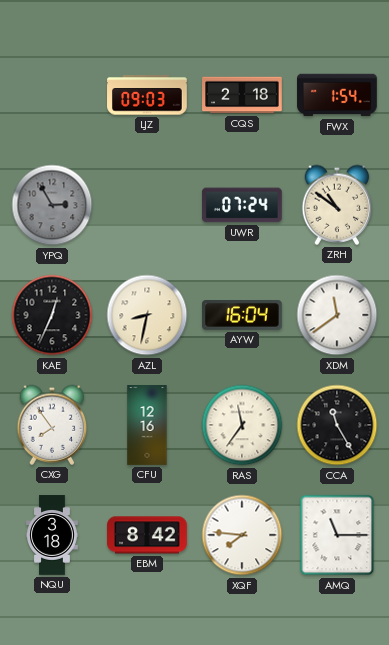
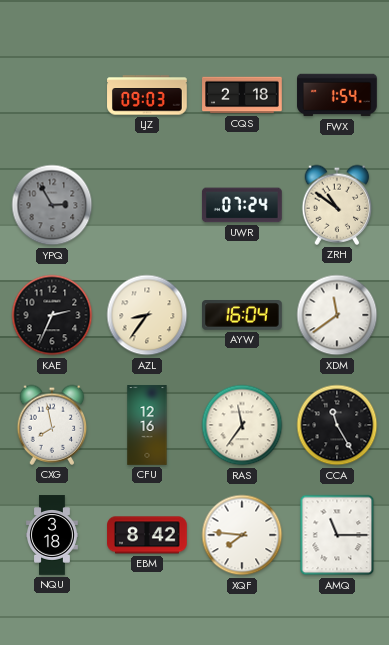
KAE: 12:34 -> 2:34 (52, 315)
AZL: 8:32 -> 8:36 (147, 315)
CXG: 7:54 -> 7:58 (52, 425)
